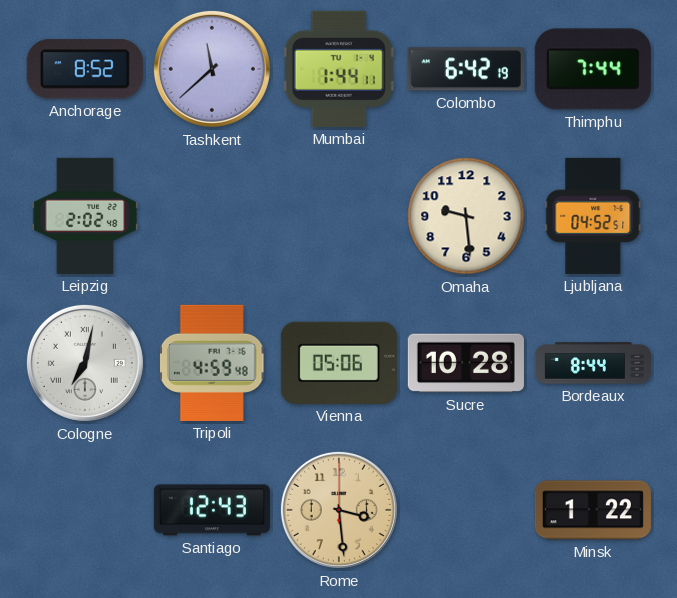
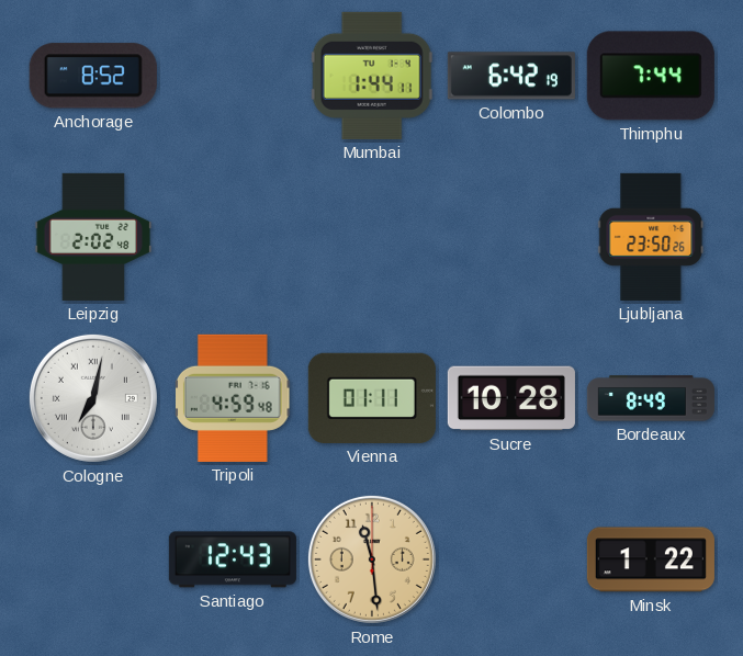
Tashkent: 11:38 -> none (212, 69)
Omaha: 9:29 -> none (466, 216)
Ljubljana: 04:52 -> 23:50 (651, 237)
Vienna: 05:06 -> 01:11 (372, 398)
Bordeaux: 8:44 -> 8:49 (651, 398)
Rome: 3:29 -> 11:29 (372, 559)
